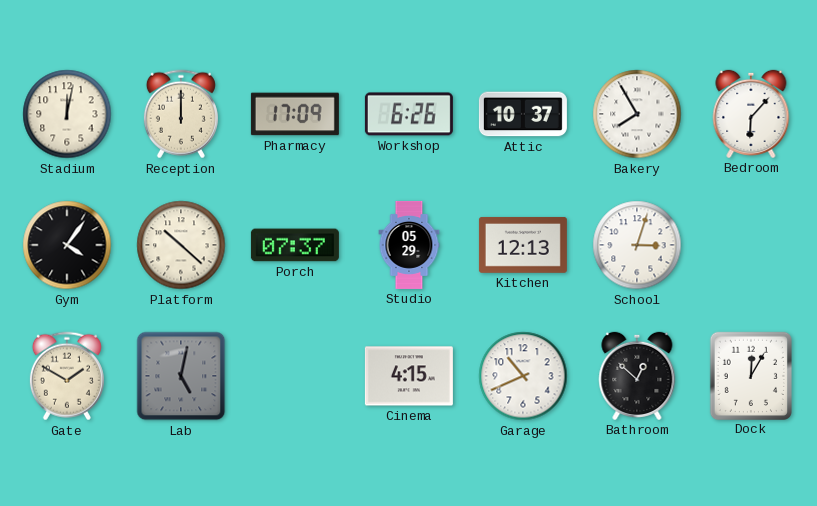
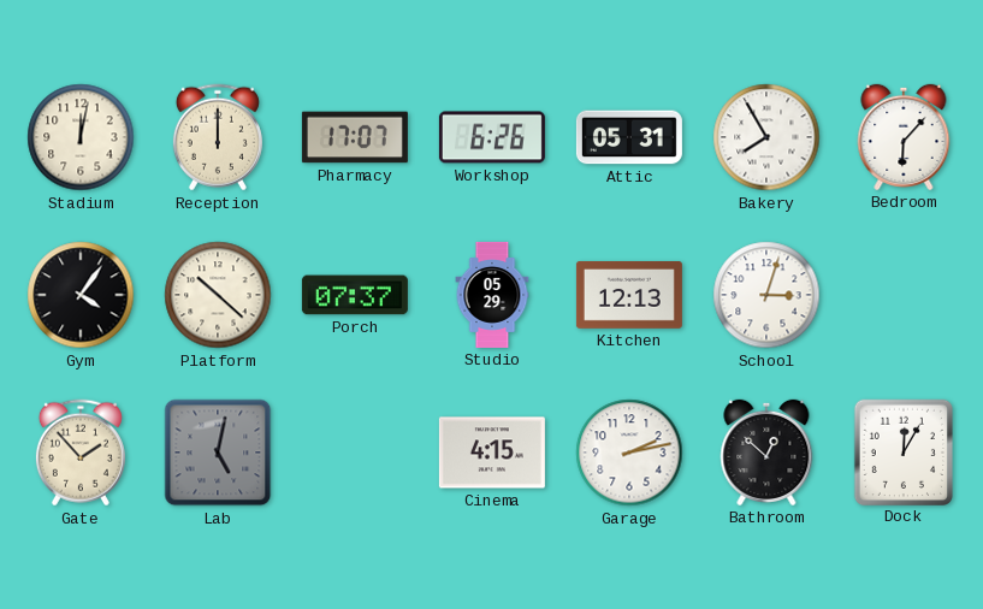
Pharmacy: 17:09 -> 17:07 (355, 137)
Attic: 10:37 -> 05:31 (629, 137)
Gate: 1:50 -> 1:53 (81, 453)
Garage: 10:41 -> 2:13 (629, 453)
